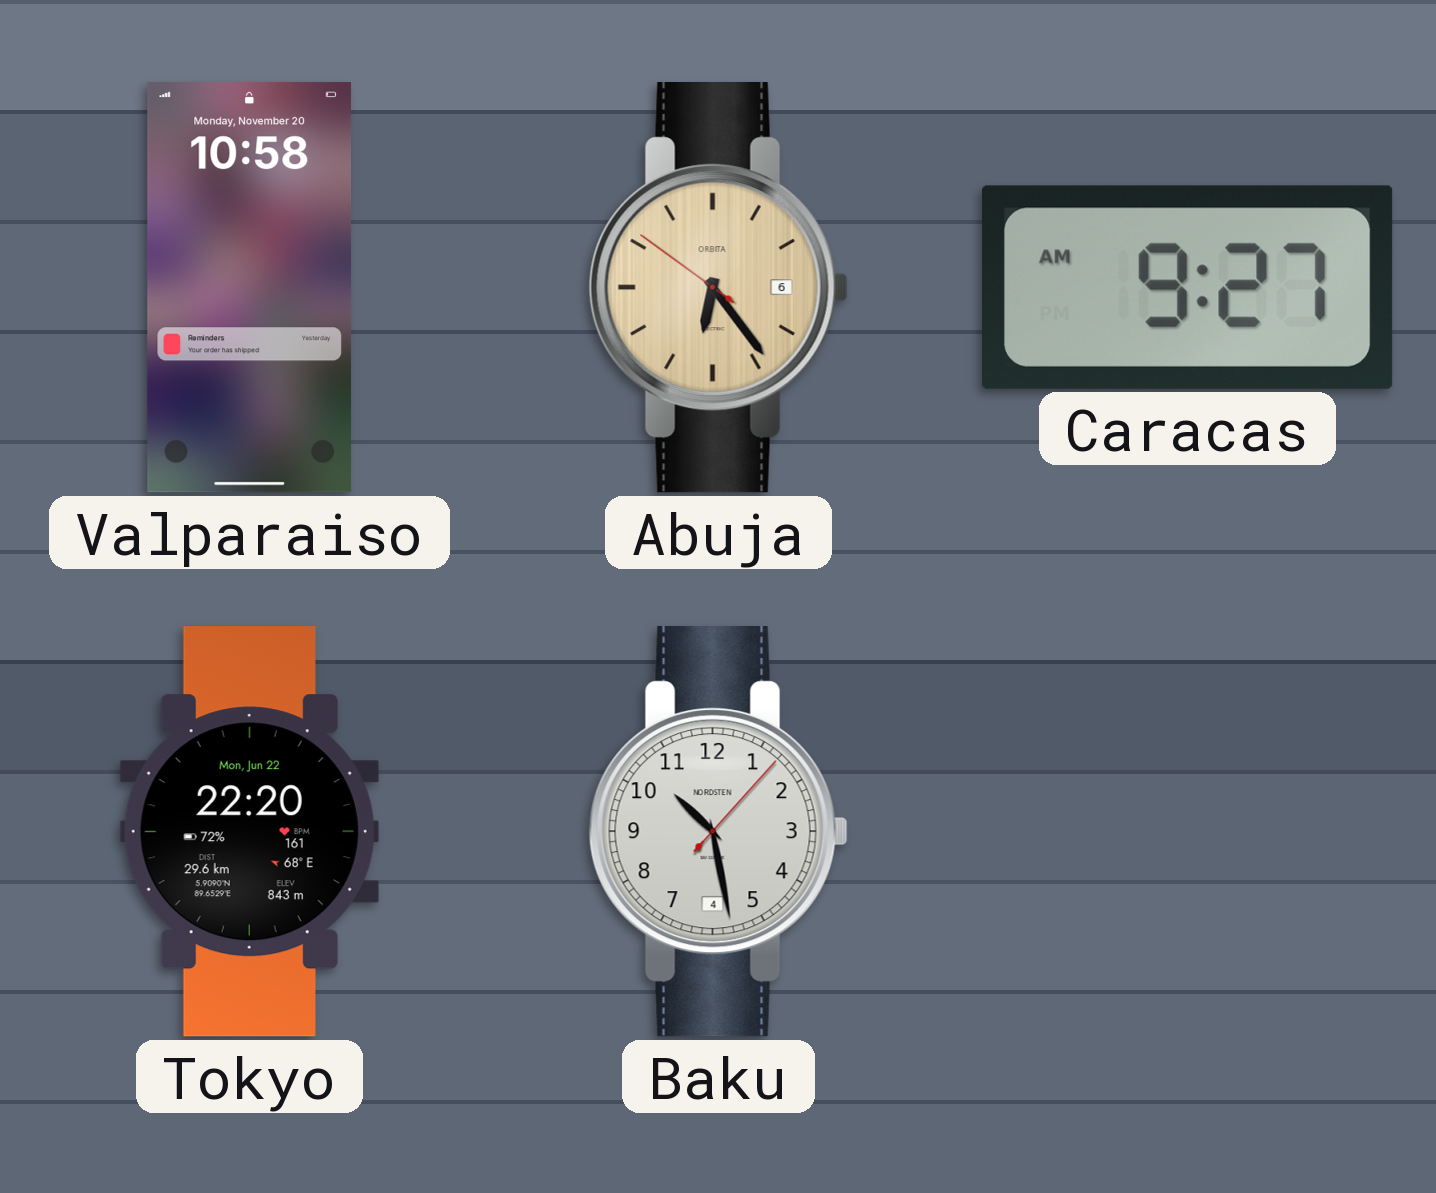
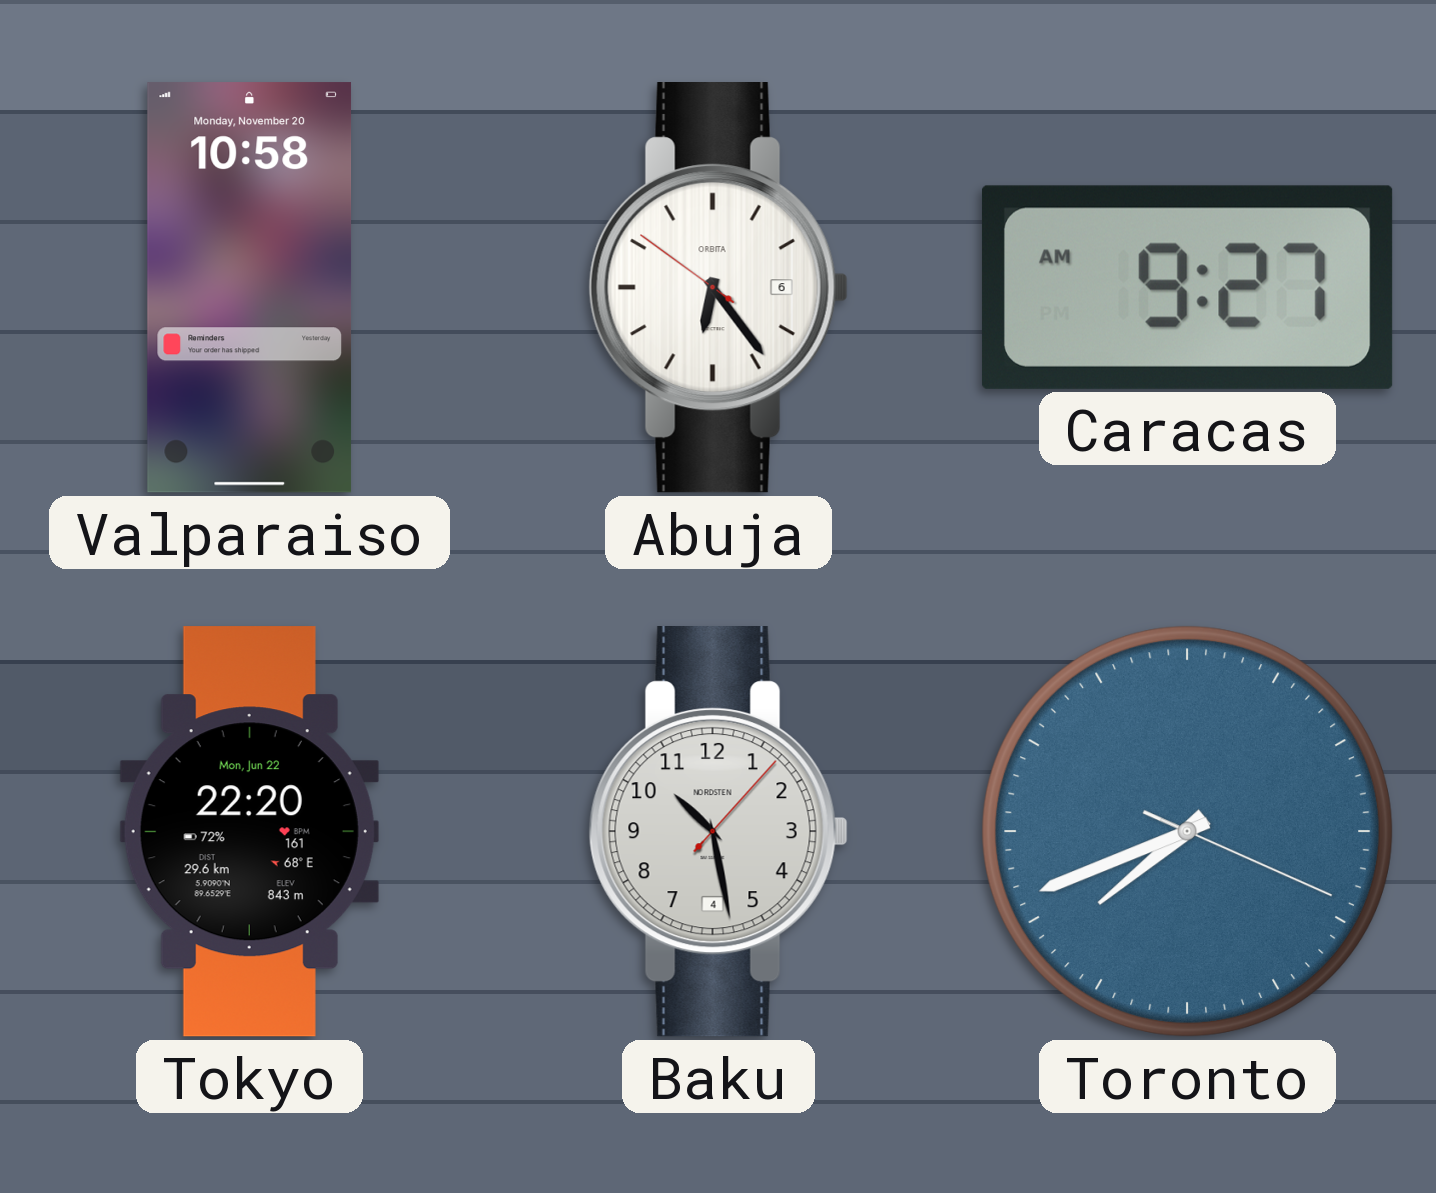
Abuja dial: champagne -> white (718, 288)
Toronto: none -> 7:41 (1187, 831)
